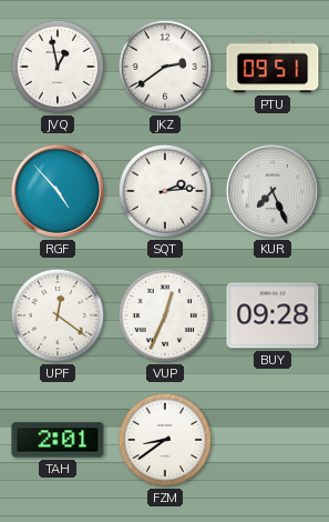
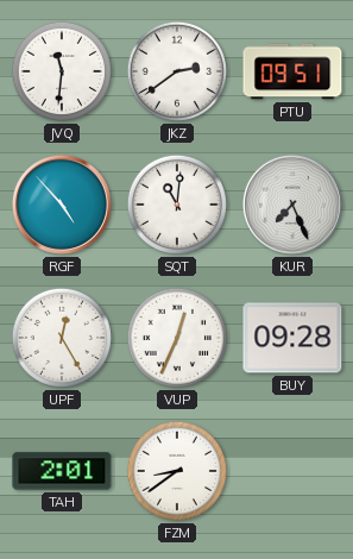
JVQ: 12:58 -> 11:31 (62, 71)
SQT: 2:14 -> 11:01 (177, 205)
UPF: 12:21 -> 12:25 (62, 338)
